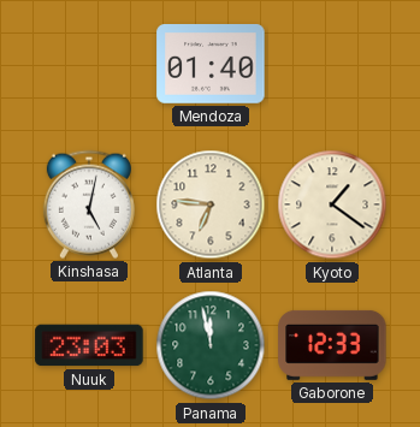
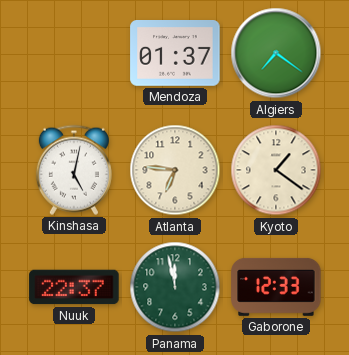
Mendoza: 01:40 -> 01:37 (175, 53)
Algiers: none -> 7:21 (276, 53)
Nuuk: 23:03 -> 22:37 (74, 287)
